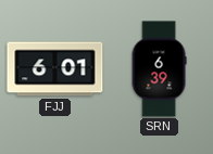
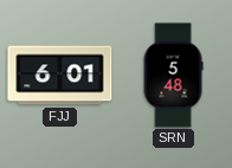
SRN: 6:39 -> 5:48 (173, 76)
